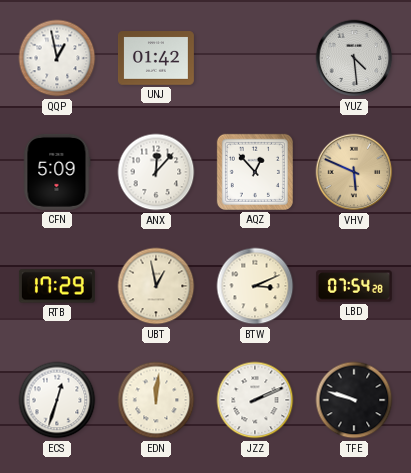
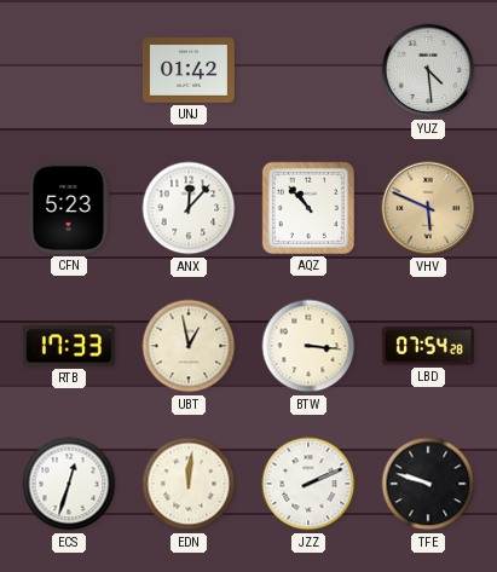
QQP: 12:58 -> none (57, 58)
CFN: 5:09 -> 5:23 (69, 208)
AQZ: 12:53 -> 10:53 (308, 208)
RTB: 17:29 -> 17:33 (69, 346)
BTW: 3:11 -> 3:16 (308, 346)
